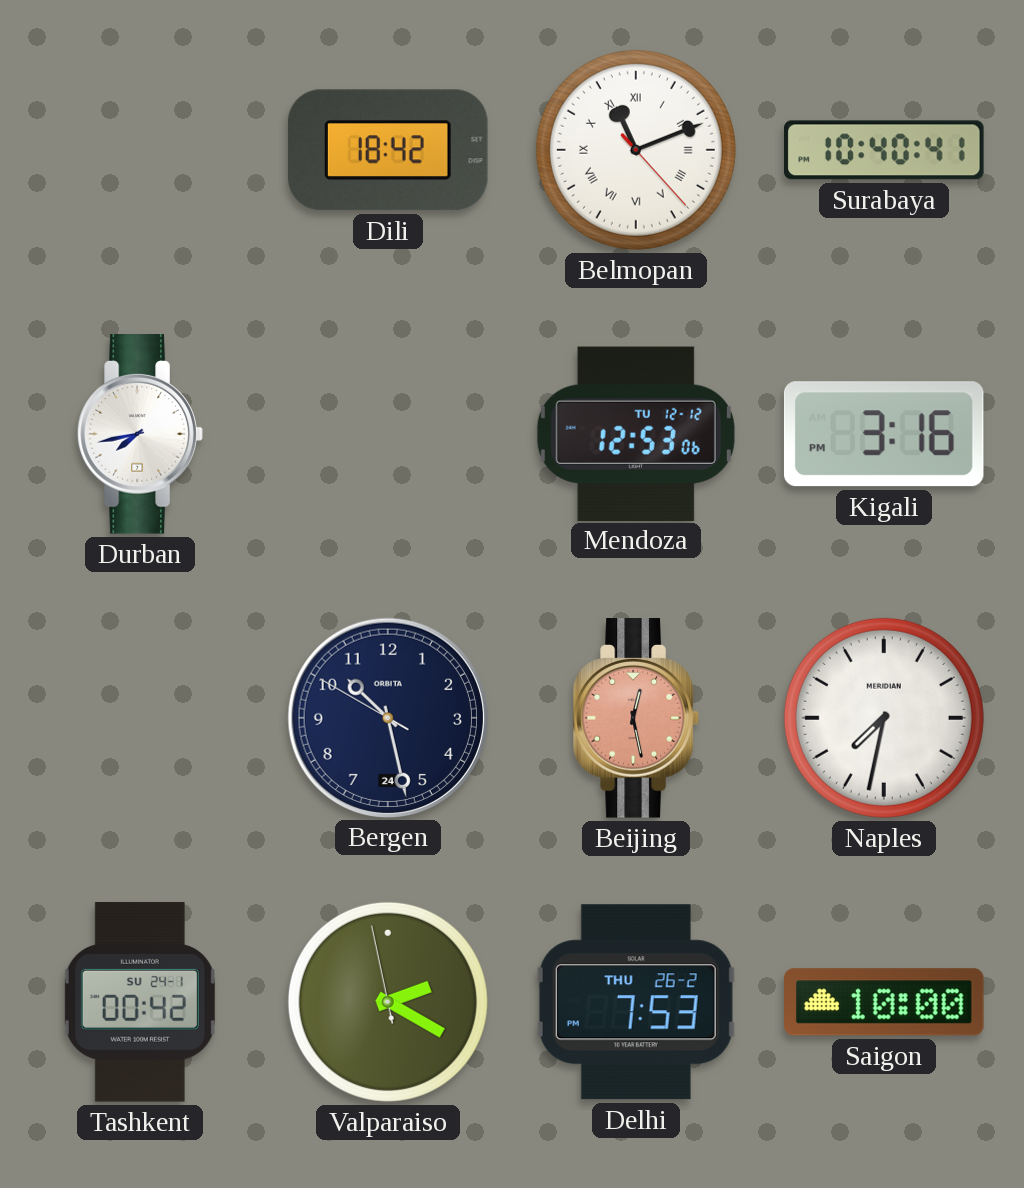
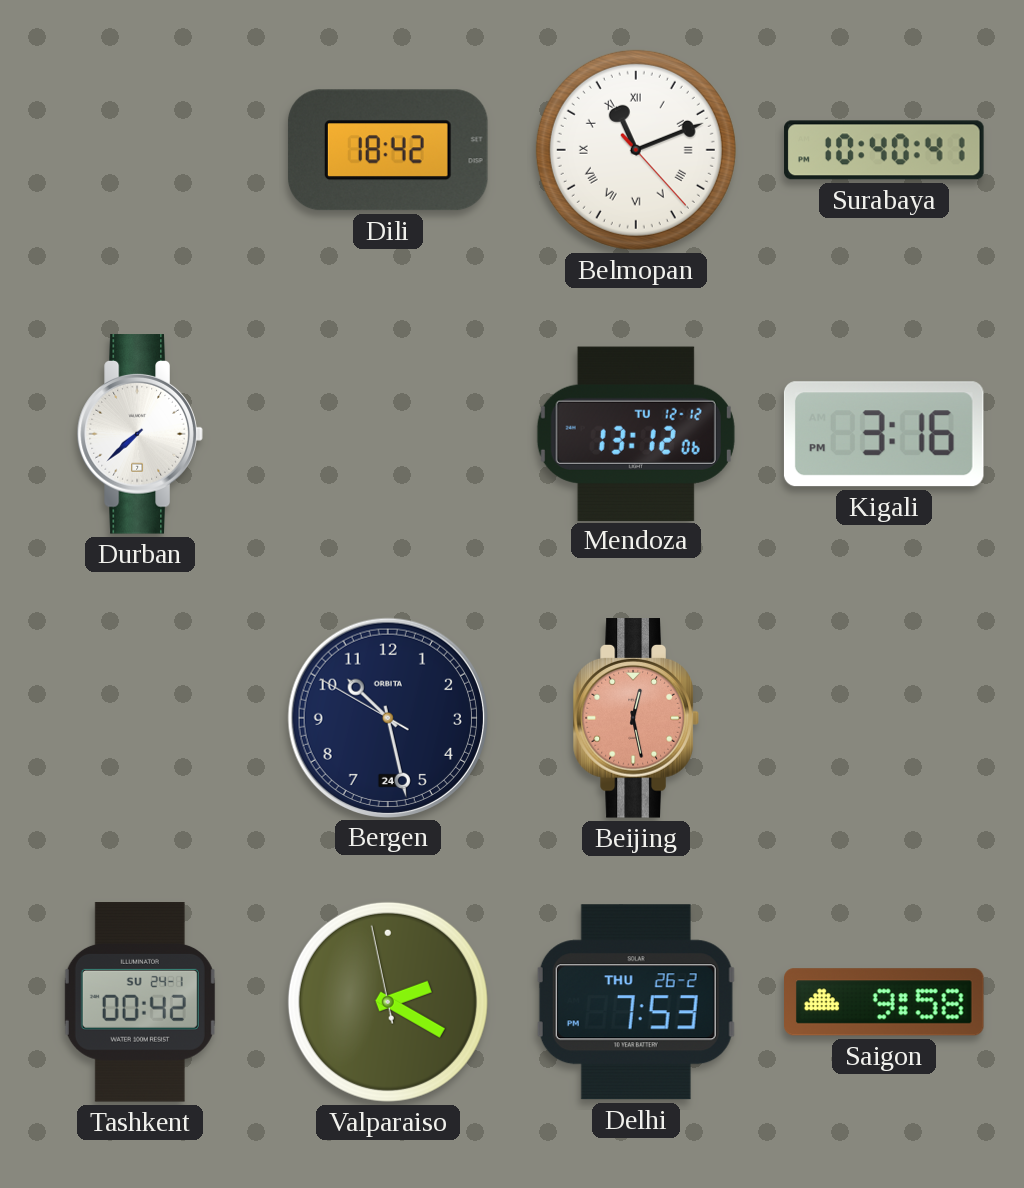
Durban: 7:43 -> 7:38 (140, 434)
Mendoza: 12:53 -> 13:12 (636, 433)
Naples: 7:32 -> none (884, 718)
Saigon: 10:00 -> 9:58 (885, 1002)
